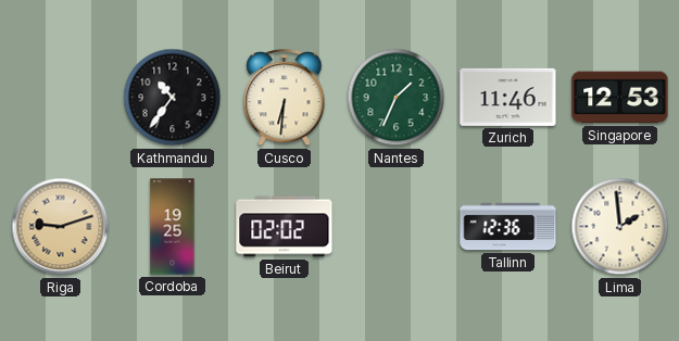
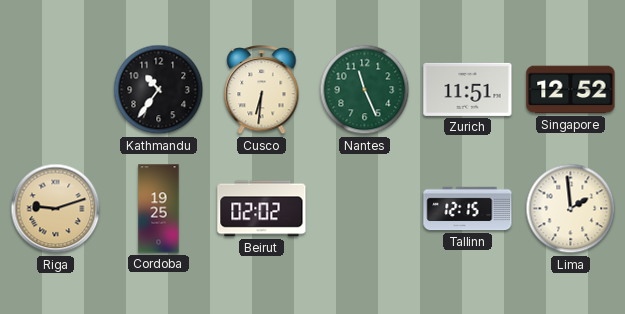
Nantes: 1:34 -> 11:26 (365, 90)
Zurich: 11:46 -> 11:51 (468, 89)
Singapore: 12:53 -> 12:52 (571, 90)
Tallinn: 12:36 -> 12:15 (468, 209)
